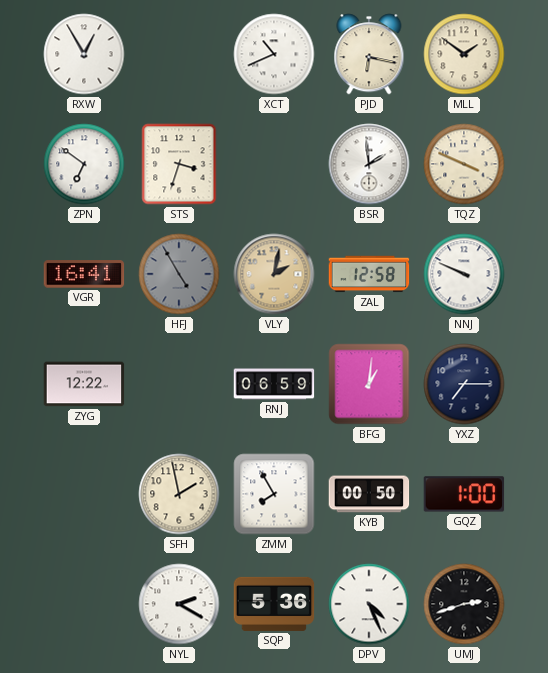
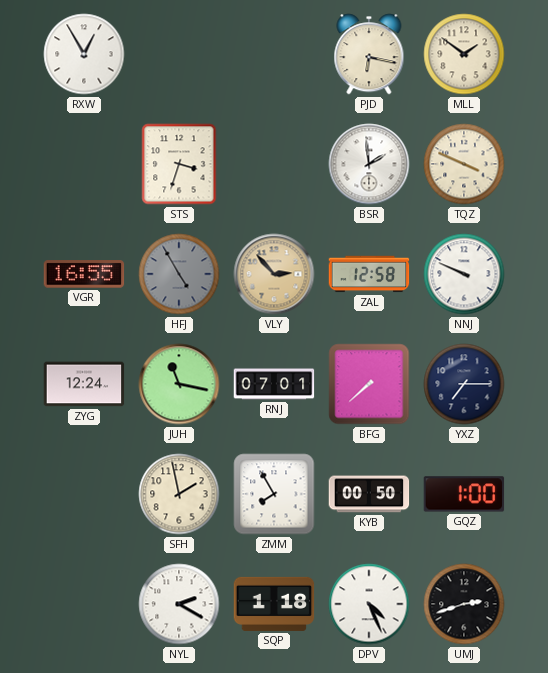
XCT: 10:41 -> none (274, 54)
ZPN: 6:51 -> none (84, 164)
VGR: 16:41 -> 16:55 (84, 274)
VLY: 2:02 -> 2:53 (274, 274)
ZYG: 12:22 -> 12:24 (84, 384)
JUH: none -> 11:17 (179, 384)
RNJ: 06:59 -> 07:01 (274, 384)
BFG: 1:01 -> 7:38 (369, 384)
SQP: 5:36 -> 1:18 (274, 604)
